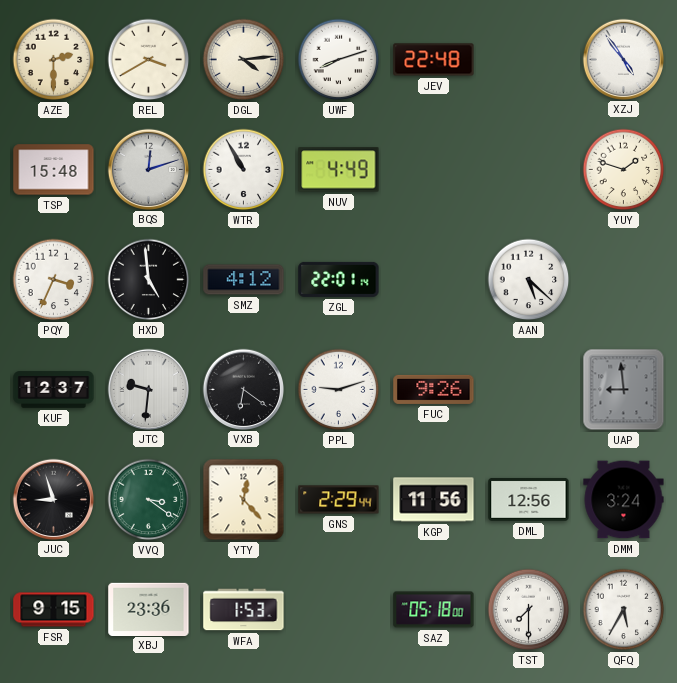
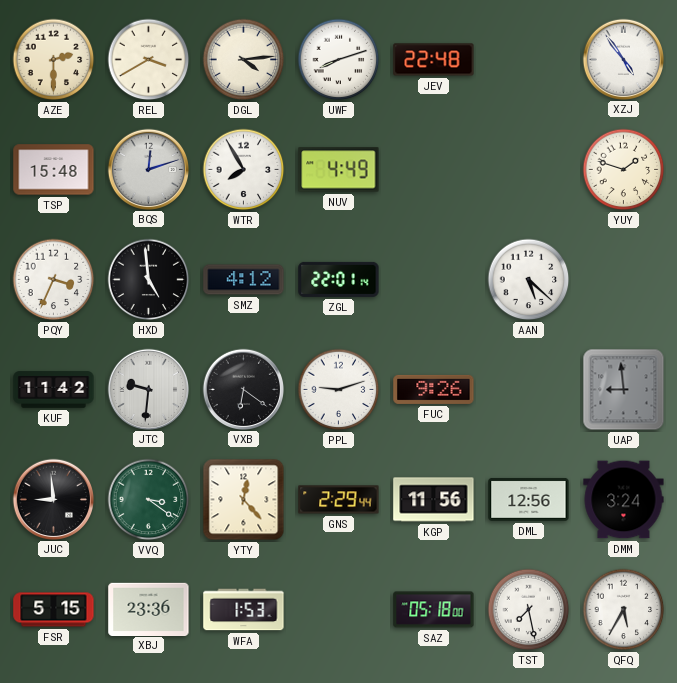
WTR: 10:55 -> 7:55 (244, 170)
KUF: 12:37 -> 11:42 (54, 390)
JUC: 8:57 -> 8:59 (53, 499)
FSR: 9:15 -> 5:15 (54, 610)
TST: 7:30 -> 7:28 (529, 610)
